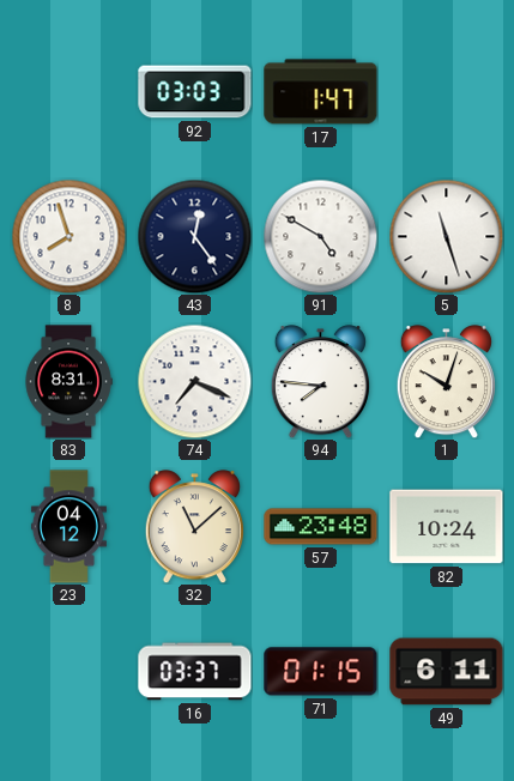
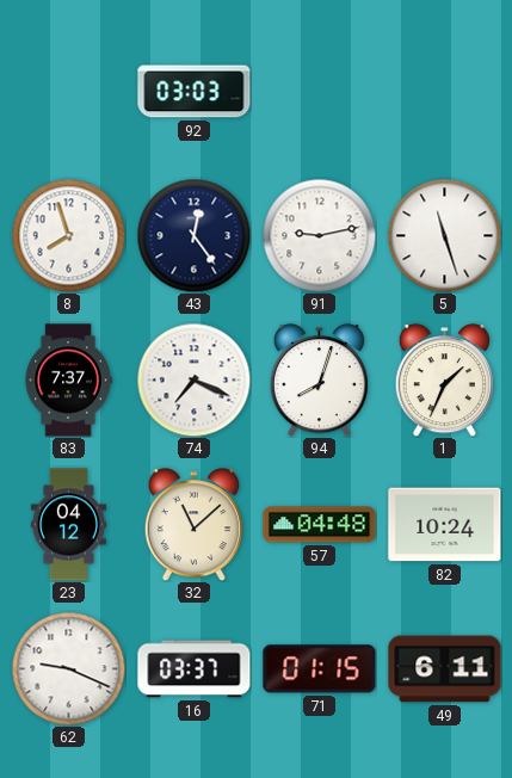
17: 1:47 -> none (321, 92)
91: 4:50 -> 9:13 (319, 235)
83: 8:31 -> 7:37 (68, 381)
94: 7:46 -> 8:03 (319, 381)
1: 10:03 -> 1:34 (444, 381)
57: 23:48 -> 04:48 (320, 525)
62: none -> 9:19 (68, 668)
